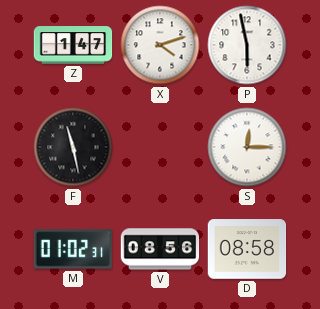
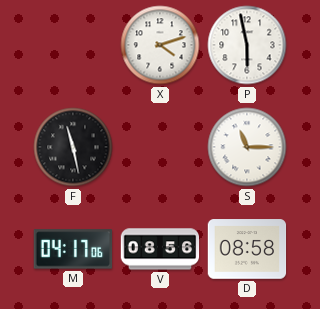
Z: 1:47 -> none (73, 45)
S: 12:15 -> 11:15 (247, 147)
M: 01:02 -> 04:17 (73, 249)
